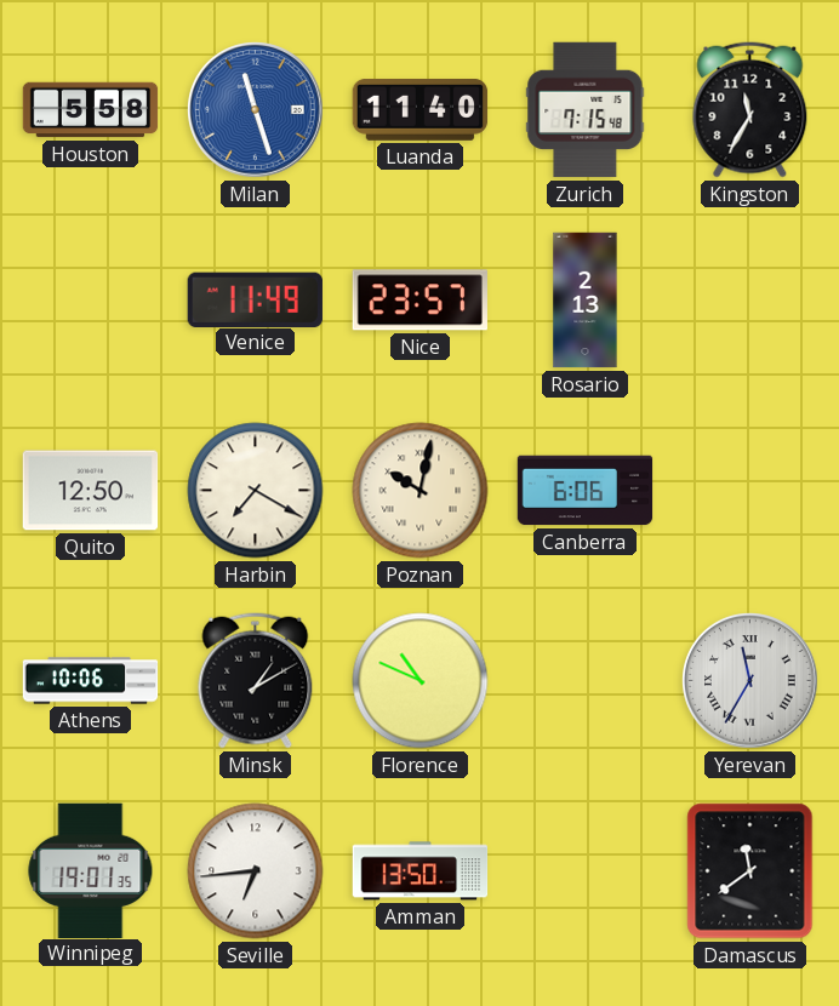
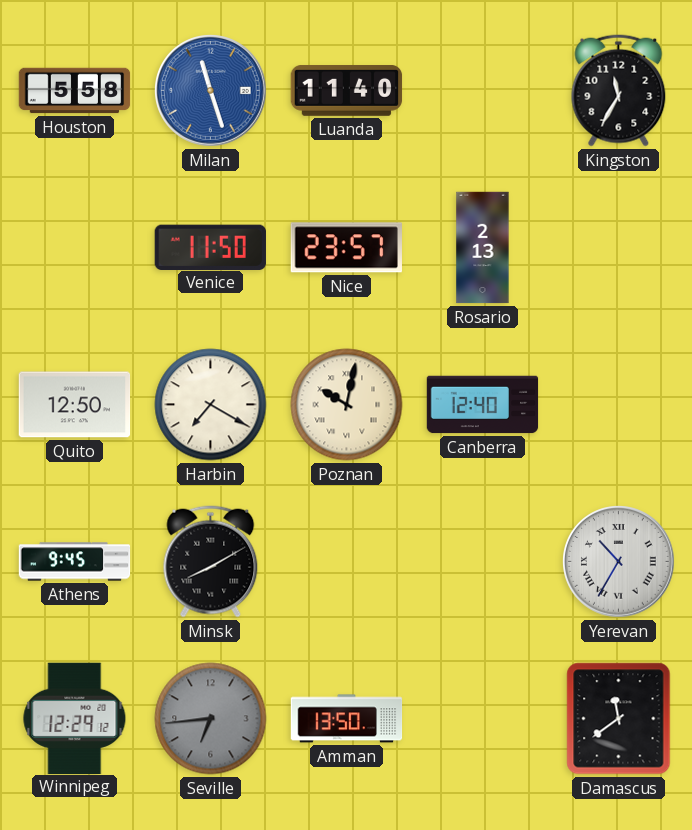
Zurich: 7:15 -> none (586, 110)
Venice: 11:49 -> 11:50 (210, 247)
Canberra: 6:06 -> 12:40 (483, 405)
Athens: 10:06 -> 9:45 (75, 562)
Minsk: 1:10 -> 8:10 (211, 562)
Florence: 10:49 -> none (421, 681)
Yerevan: 11:35 -> 10:35 (619, 562)
Winnipeg: 19:01 -> 12:29 (75, 718)
Seville dial: white -> grey (211, 719)
